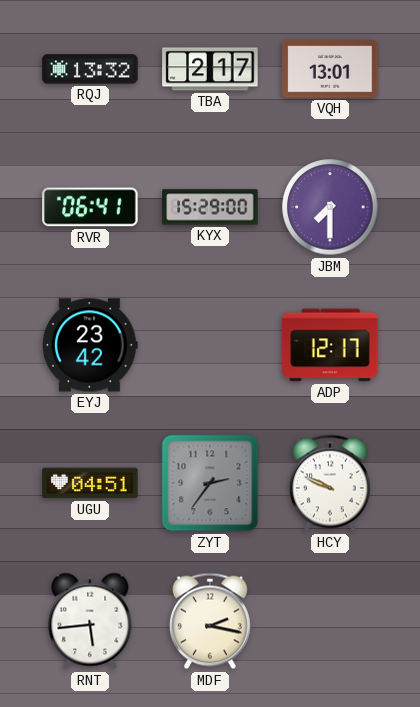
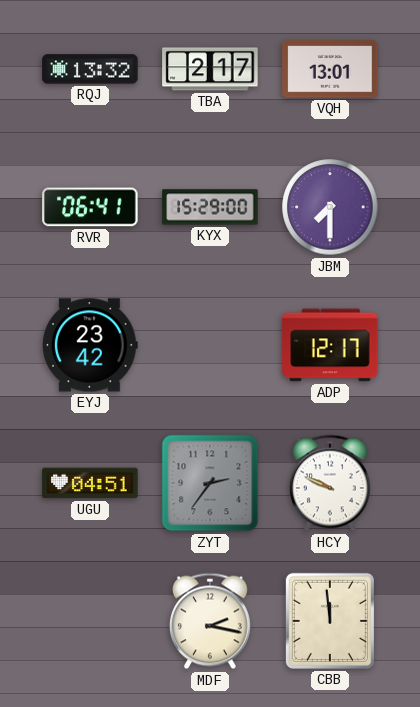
RNT: 5:44 -> none (90, 621)
CBB: none -> 11:59 (330, 621)
